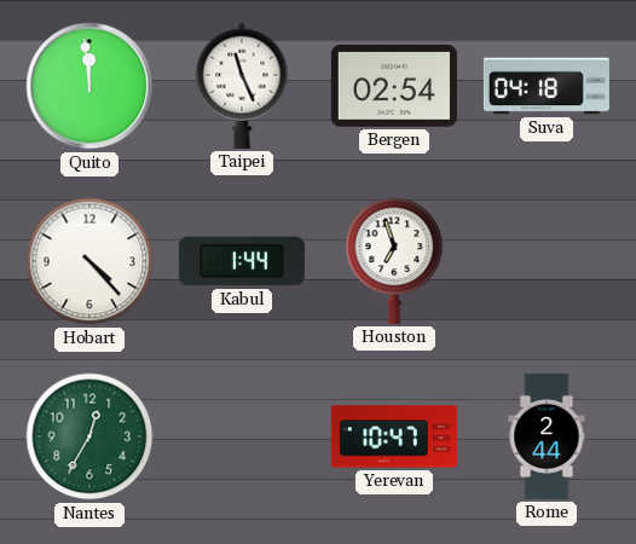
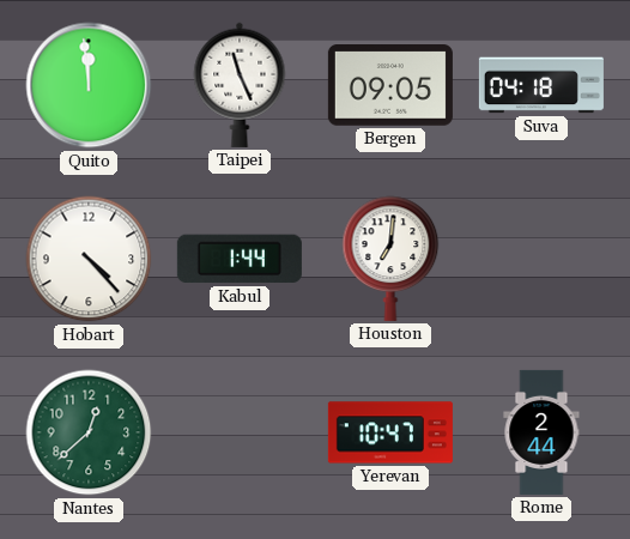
Bergen: 02:54 -> 09:05 (390, 85)
Houston: 6:57 -> 7:01 (390, 259)
Nantes: 12:35 -> 12:38 (89, 432)
